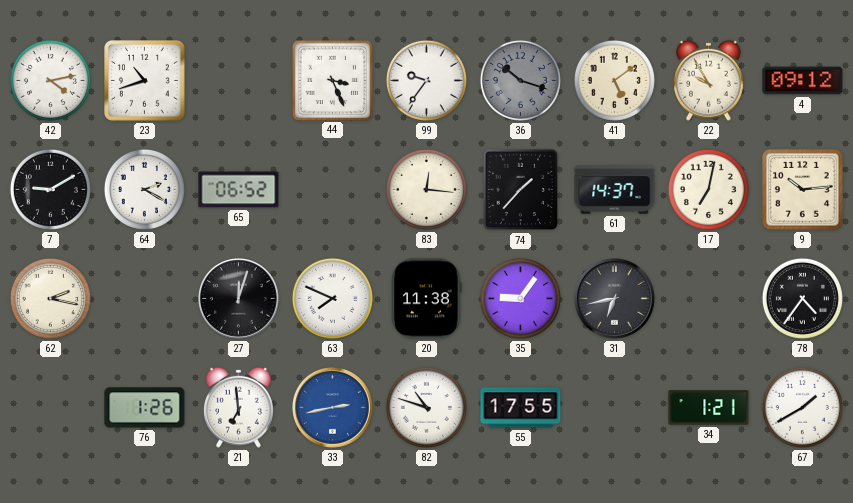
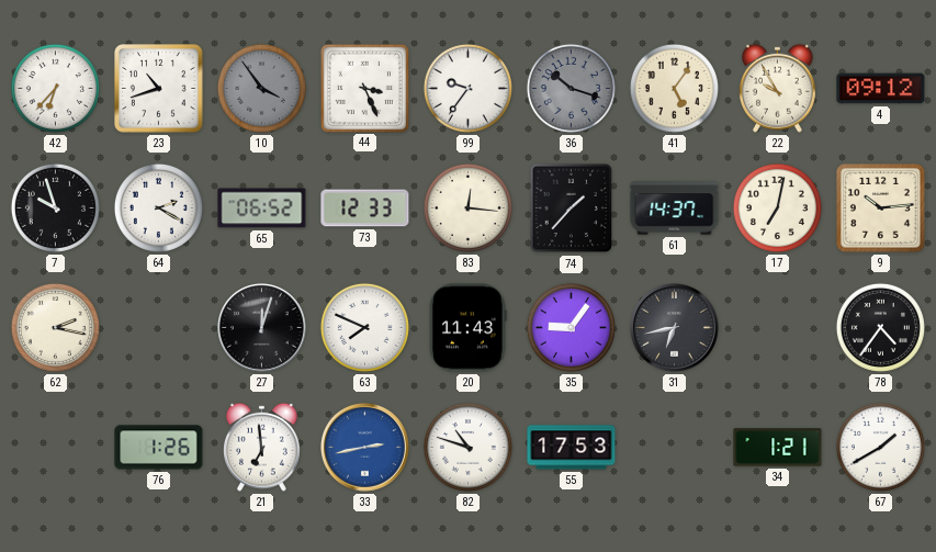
42: 4:13 -> 6:37 (55, 88)
10: none -> 3:54 (261, 88)
41: 5:09 -> 5:06 (674, 88)
7: 9:10 -> 9:57 (55, 207)
73: none -> 12:33 (365, 209)
20: 11:38 -> 11:43 (469, 328)
55: 17:55 -> 17:53 (572, 448)
